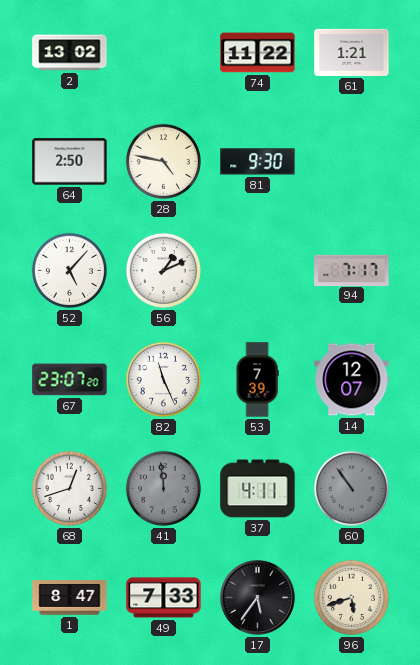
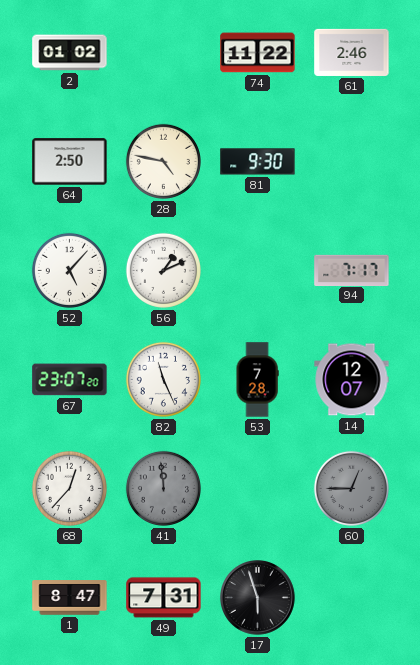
2: 13:02 -> 01:02 (70, 53)
61: 1:21 -> 2:46 (352, 52)
53: 7:39 -> 7:28 (257, 380)
68: 12:42 -> 12:37 (69, 488)
37: 4:11 -> none (258, 489)
60: 10:54 -> 12:45 (351, 488)
49: 7:33 -> 7:31 (164, 598)
17: 5:36 -> 5:57 (258, 598)
96: 5:42 -> none (351, 597)
